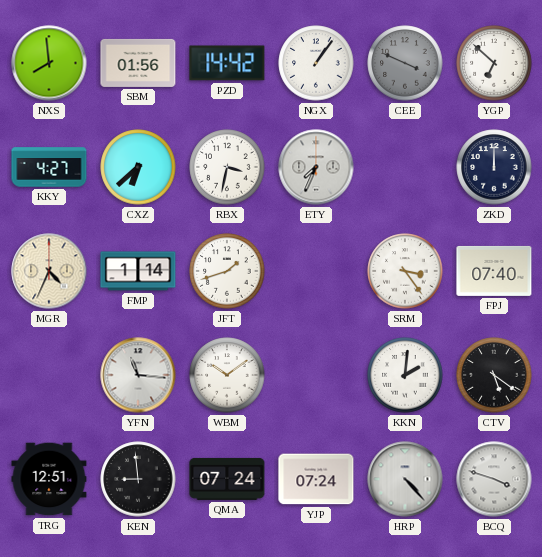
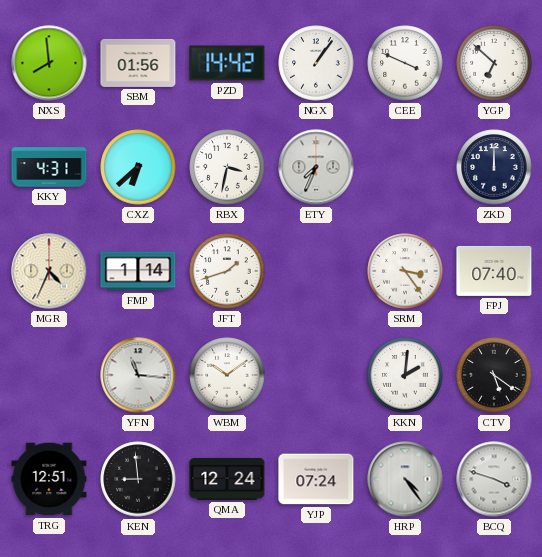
CEE dial: grey -> white (405, 63)
KKY: 4:27 -> 4:31 (49, 167)
QMA: 07:24 -> 12:24 (227, 479)
HRP: 4:23 -> 4:24 (405, 479)
